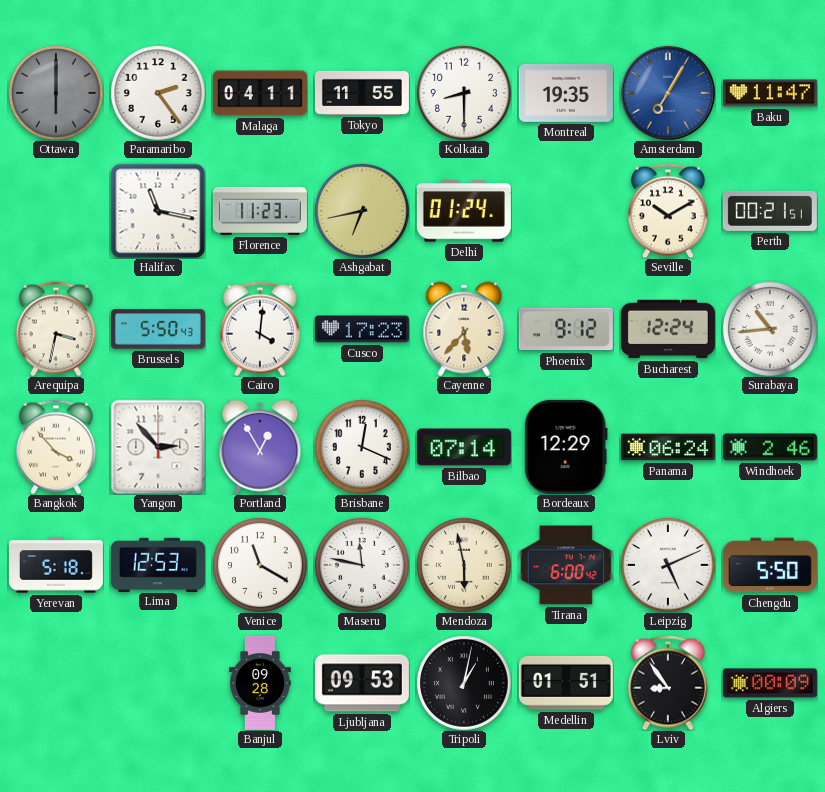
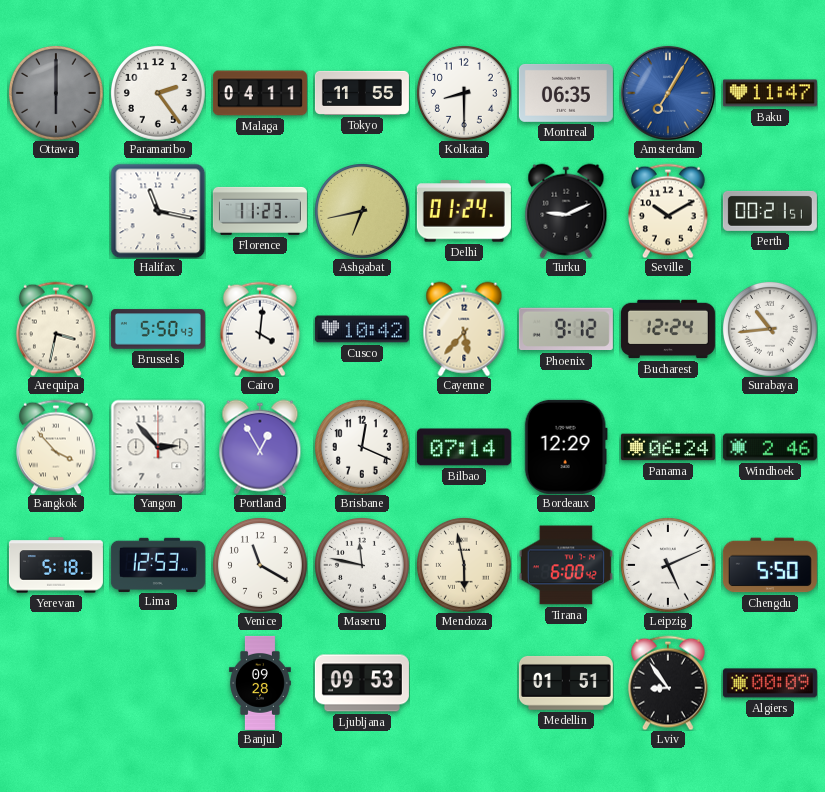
Montreal: 19:35 -> 06:35 (566, 93)
Turku: none -> 9:11 (566, 211)
Cusco: 17:23 -> 10:42 (362, 329)
Tripoli: 1:02 -> none (464, 683)
